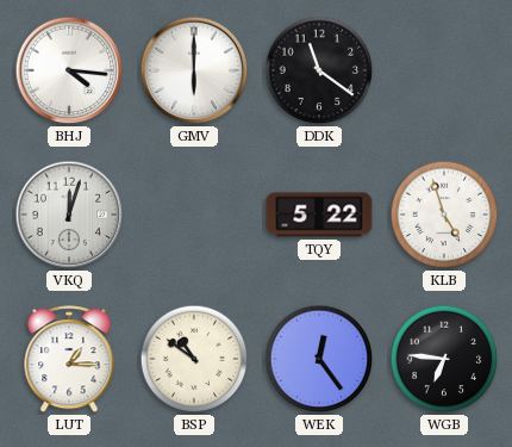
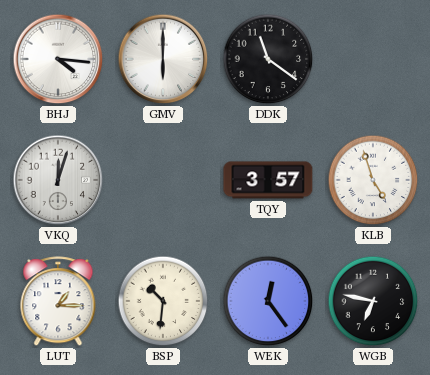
TQY: 5:22 -> 3:57 (268, 180)
BSP: 10:51 -> 10:31 (163, 301)
WGB: 6:46 -> 6:47 (373, 301)
